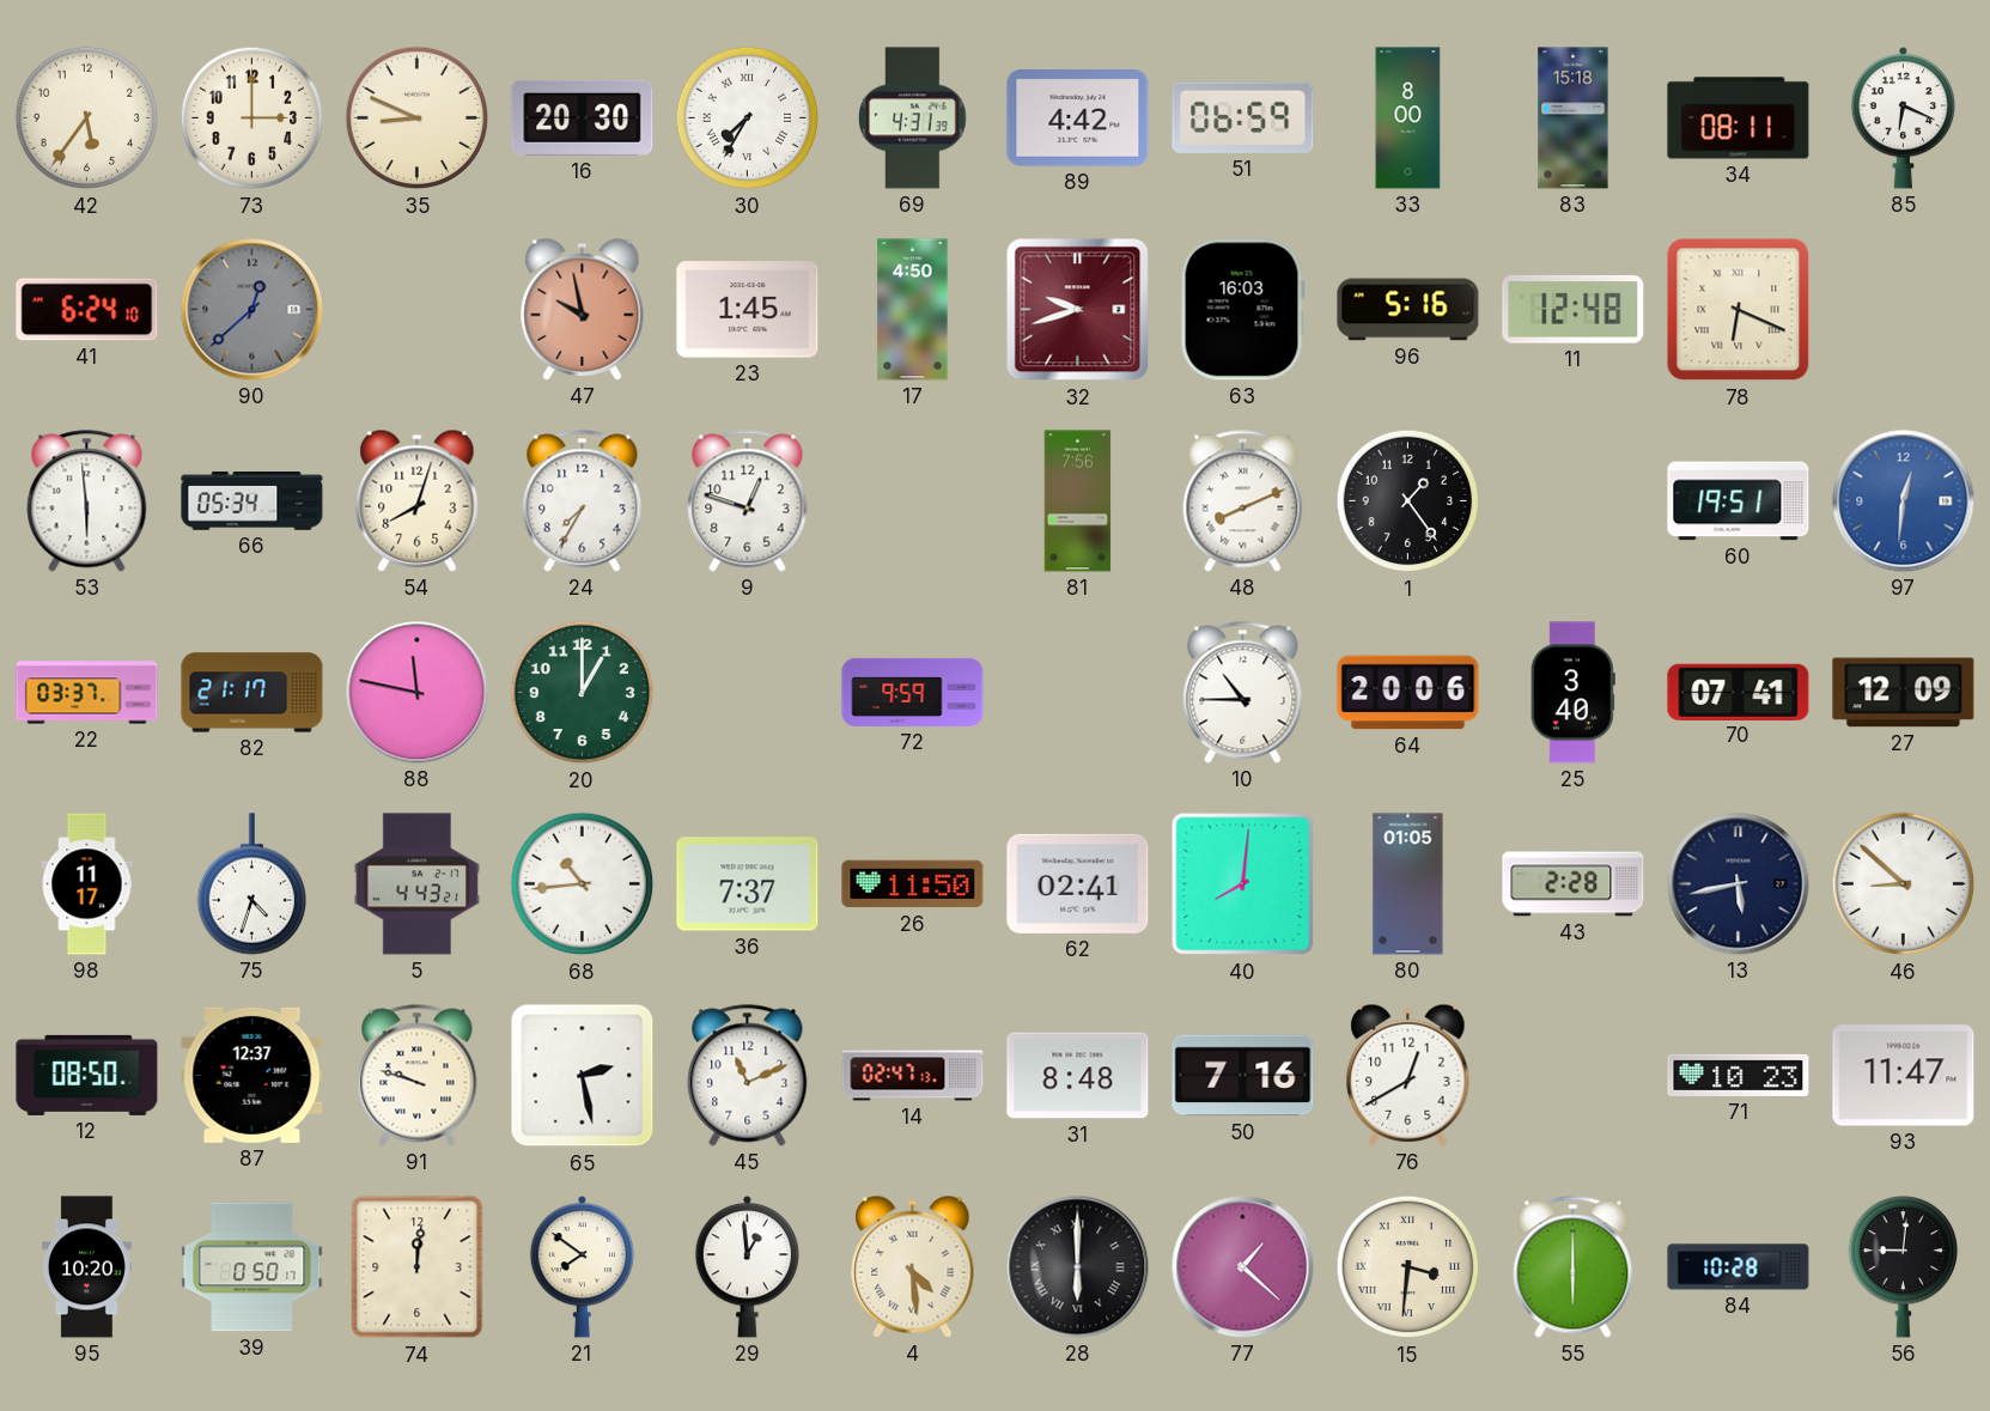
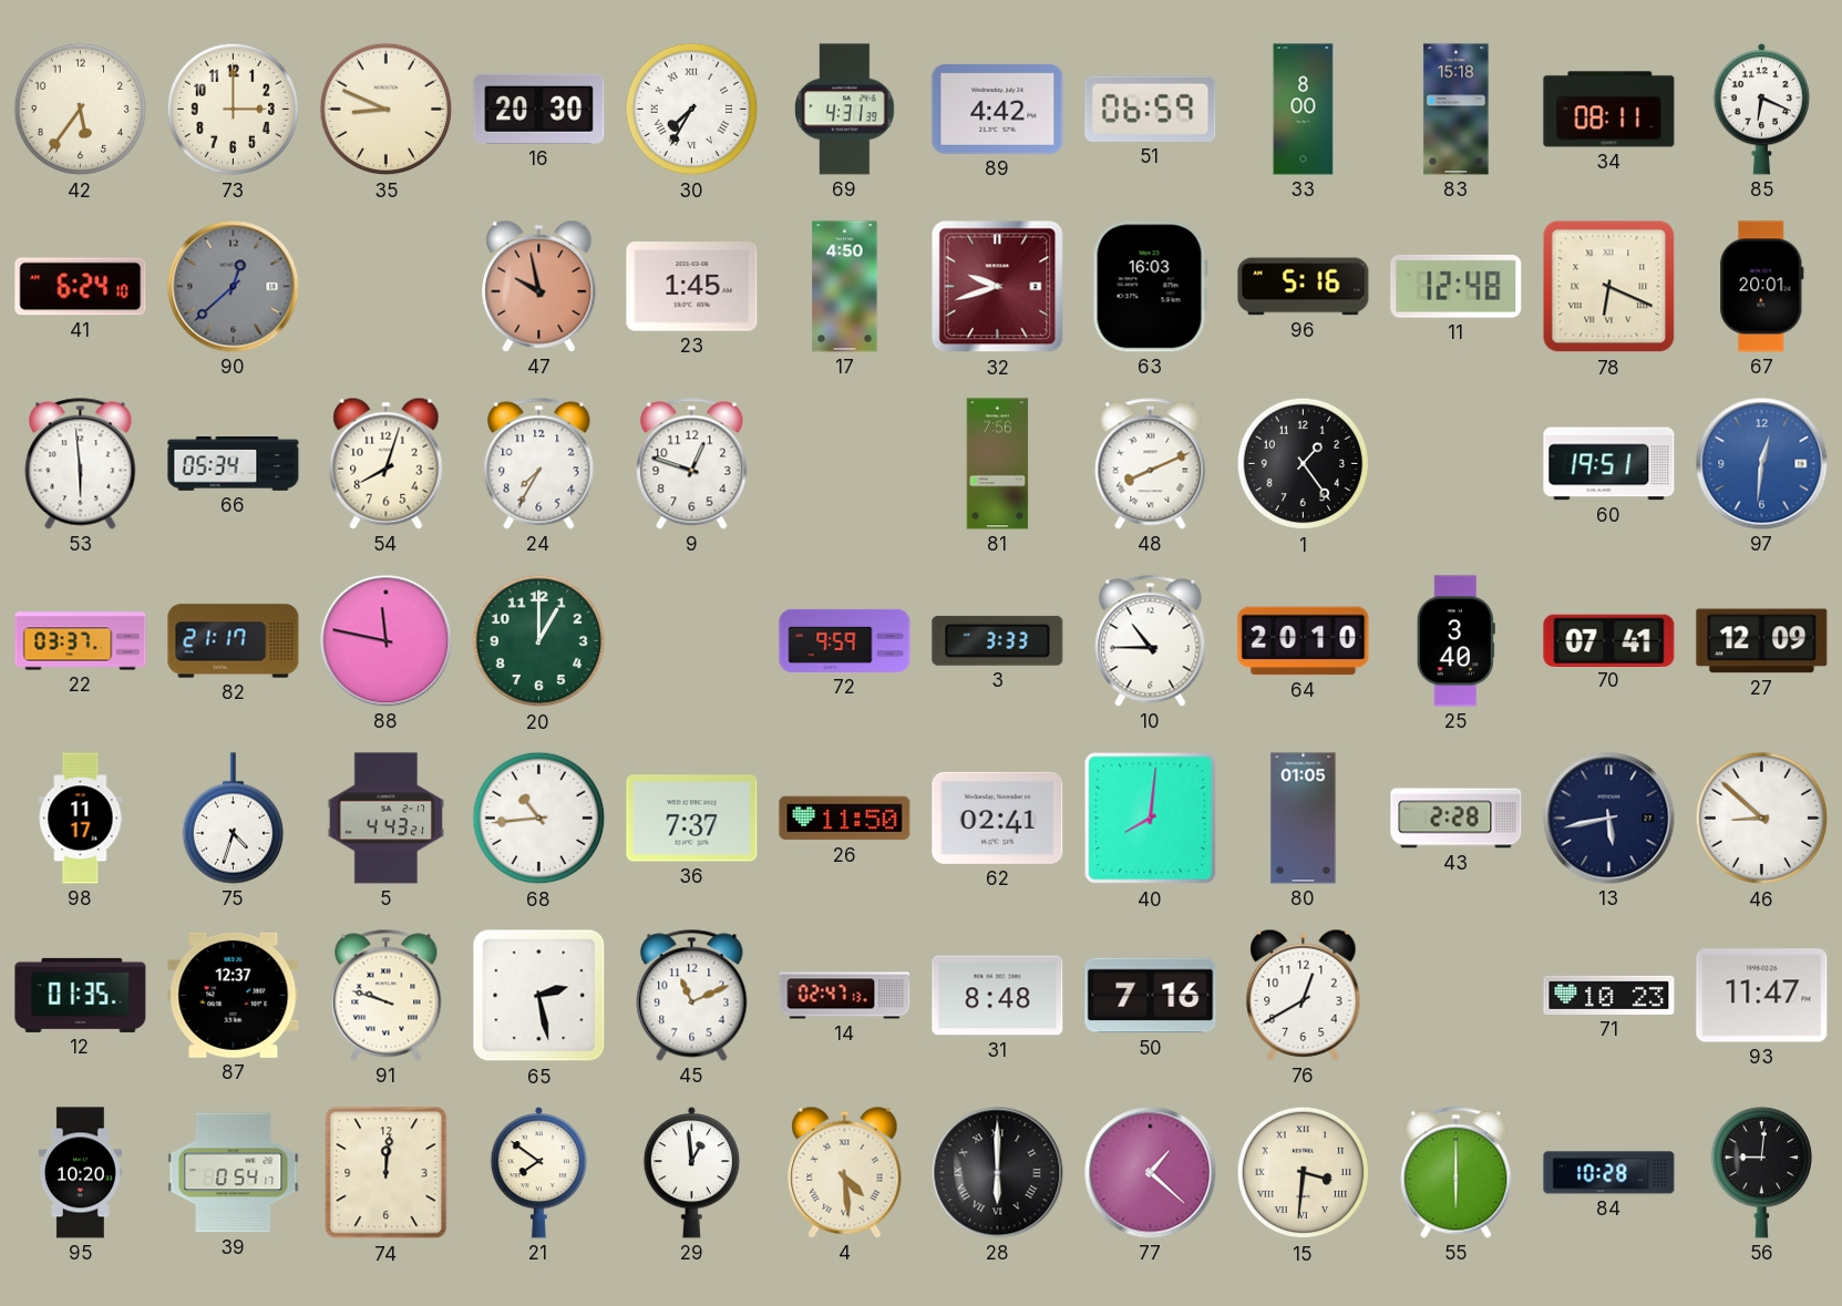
67: none -> 20:01 (1762, 287)
3: none -> 3:33 (998, 640)
64: 20:06 -> 20:10 (1304, 641)
12: 08:50 -> 01:35 (81, 995)
39: 0:50 -> 0:54 (234, 1173)
